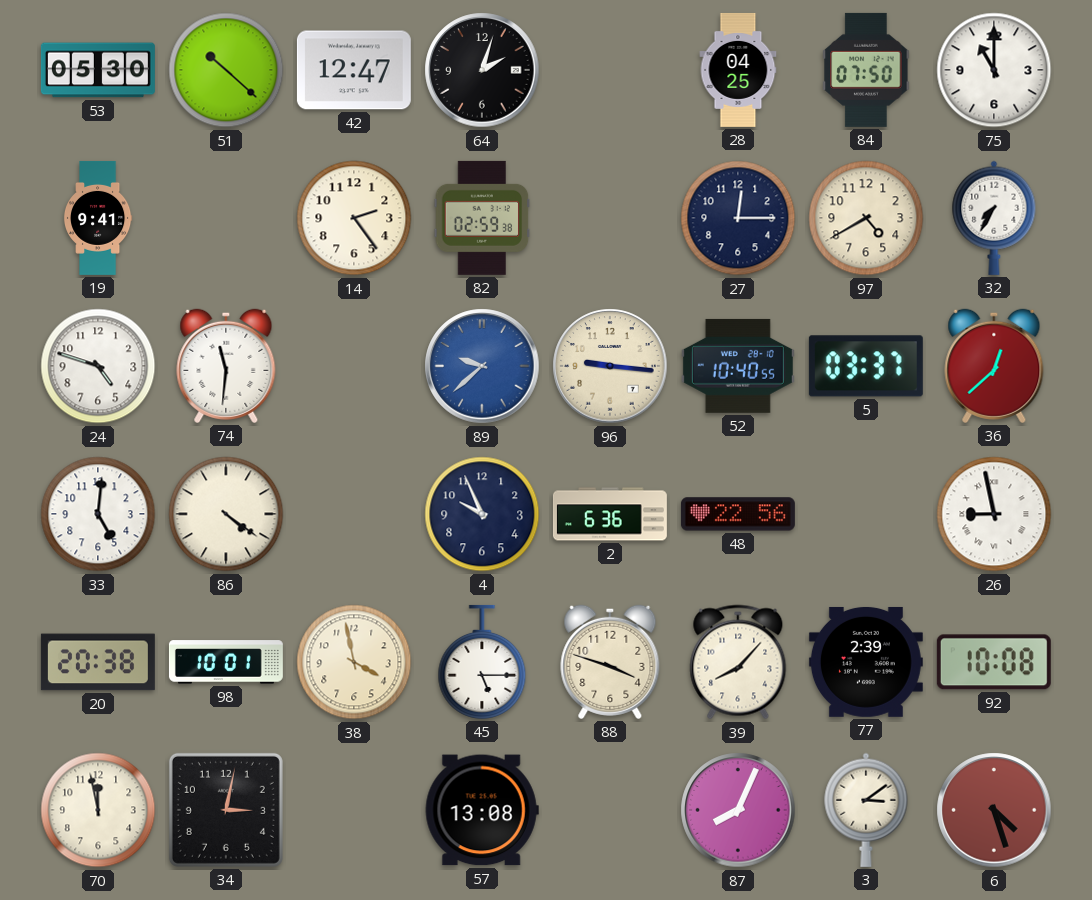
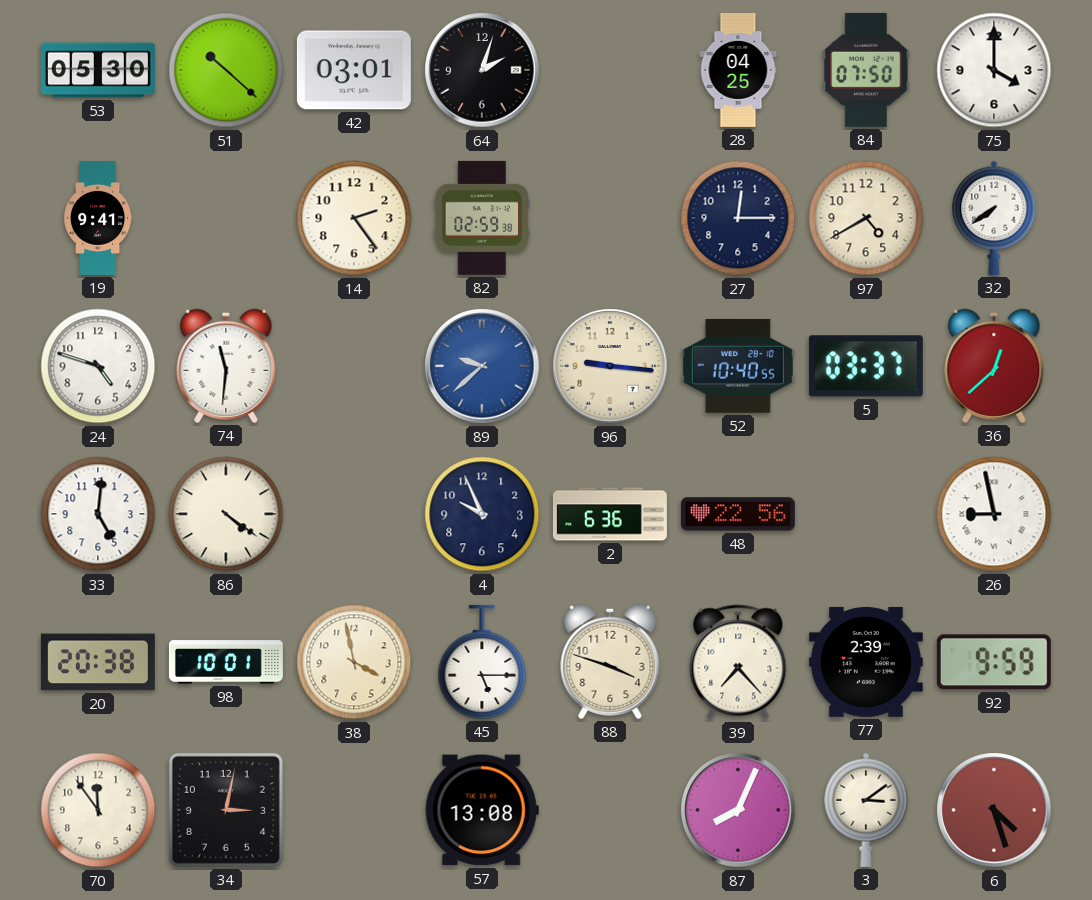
42: 12:47 -> 03:01 (354, 70)
75: 11:00 -> 4:00 (994, 70)
32: 7:35 -> 7:39 (994, 218)
39: 8:07 -> 7:23 (738, 662)
92: 10:08 -> 9:59 (994, 662)
70: 11:58 -> 11:54 (98, 810)
